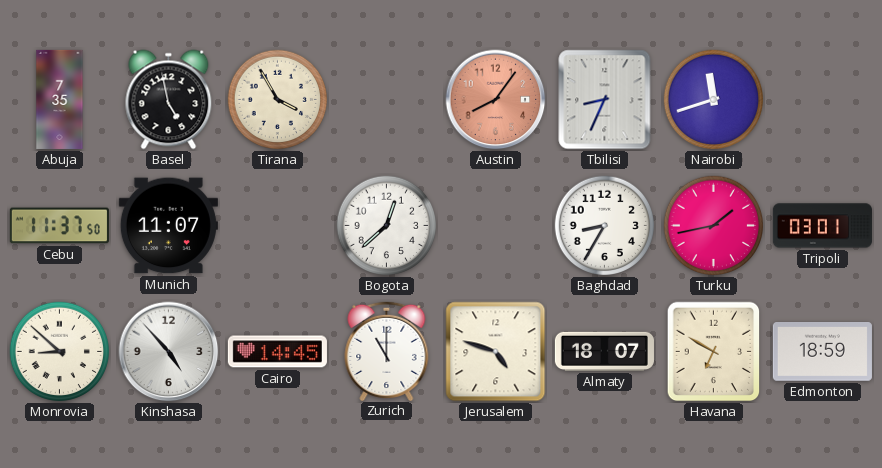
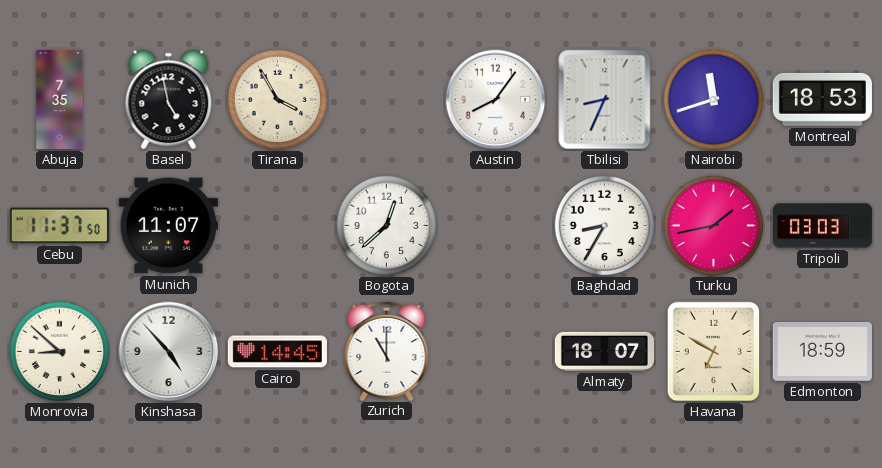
Austin dial: salmon -> white (496, 100)
Montreal: none -> 18:53 (822, 99)
Tripoli: 03:01 -> 03:03 (822, 226)
Jerusalem: 4:48 -> none (496, 352)
